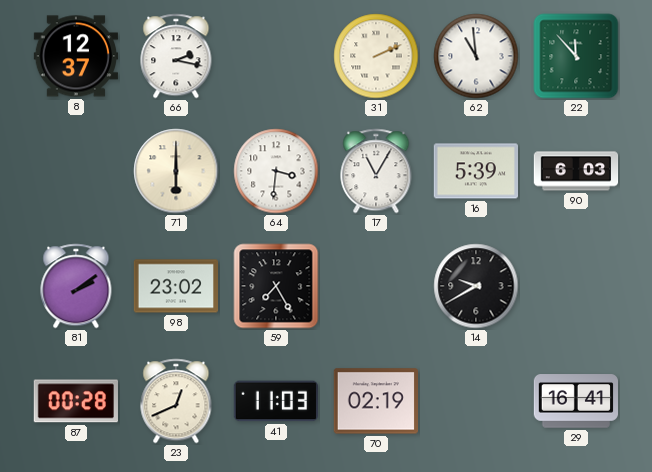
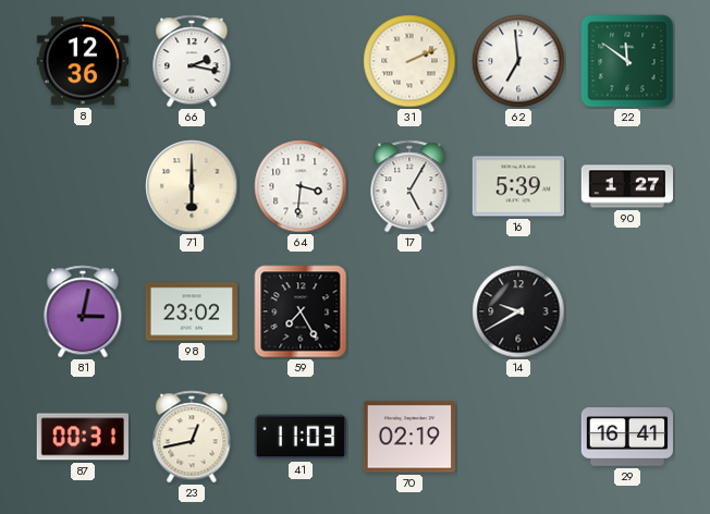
8: 12:37 -> 12:36 (82, 61)
62: 10:59 -> 6:59 (518, 61)
22: 11:53 -> 11:51 (627, 61)
17: 11:05 -> 5:05 (409, 186)
90: 6:03 -> 1:27 (627, 186)
81: 2:09 -> 3:02 (83, 311)
87: 00:28 -> 00:31 (83, 437)
23: 12:41 -> 12:43 (192, 437)
